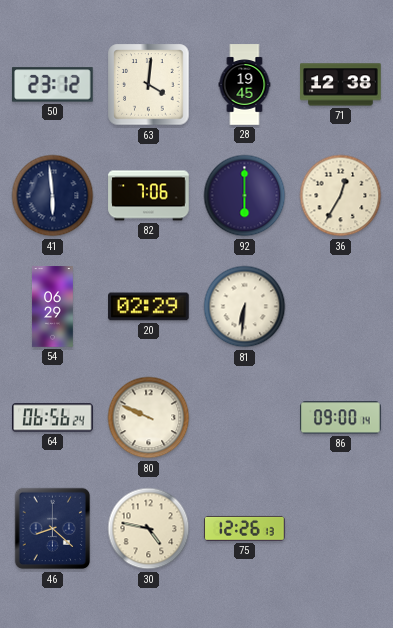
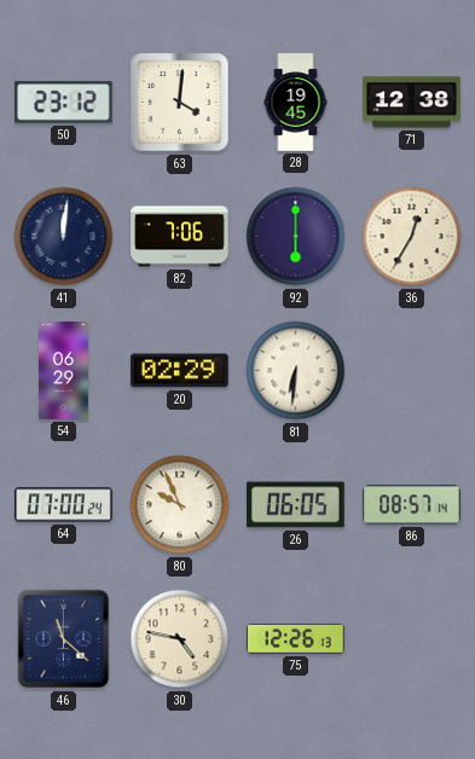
41: 5:59 -> 12:01 (64, 237)
64: 06:56 -> 07:00 (64, 505)
80: 9:49 -> 9:56 (180, 505)
26: none -> 06:05 (296, 505)
86: 09:00 -> 08:57 (412, 505)
46: 8:22 -> 11:22 (64, 639)
